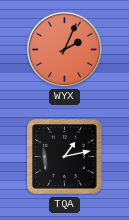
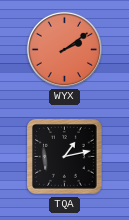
WYX: 2:04 -> 2:09 (64, 49)
